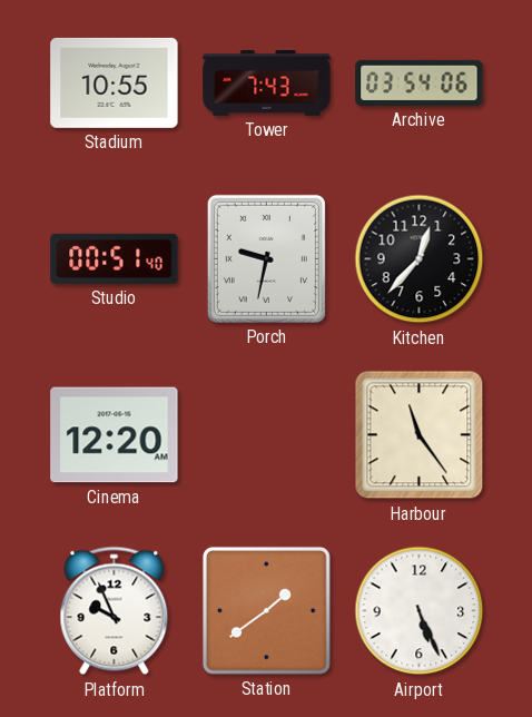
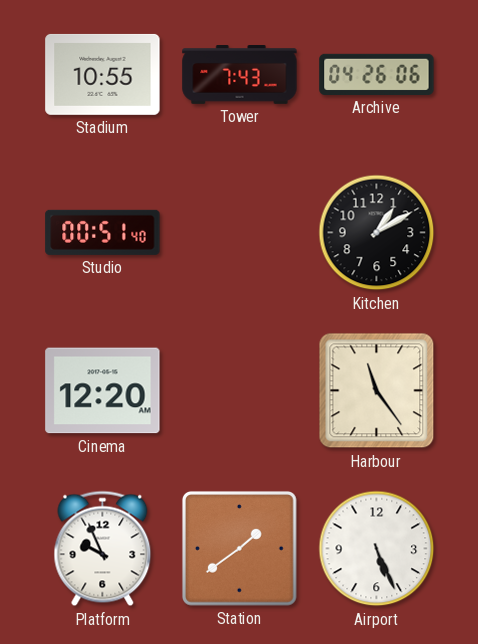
Archive: 03:54 -> 04:26 (377, 74)
Porch: 9:32 -> none (266, 258)
Kitchen: 12:37 -> 1:10 (377, 233)
